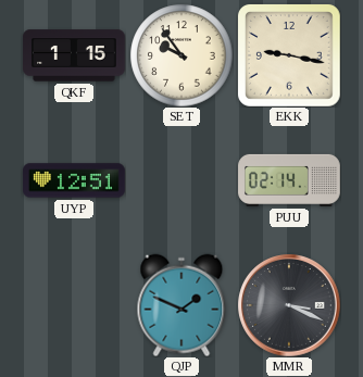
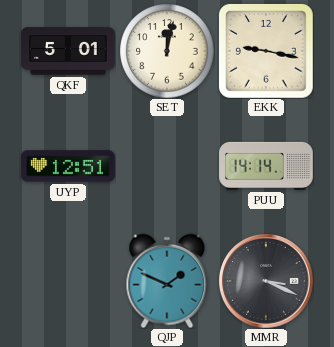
QKF: 1:15 -> 5:01 (68, 51)
SET: 9:54 -> 12:02 (167, 51)
PUU: 02:14 -> 14:14 (266, 166)
